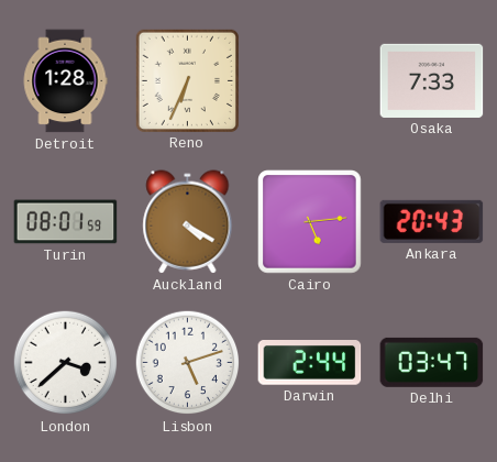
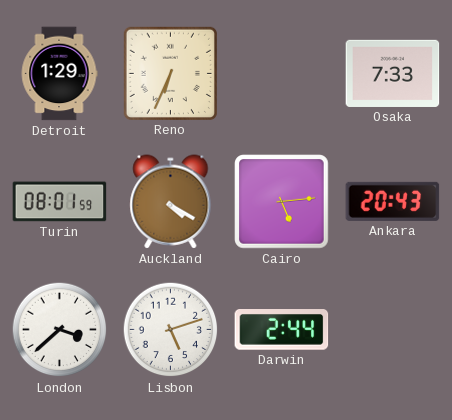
Detroit: 1:28 -> 1:29 (59, 74)
Delhi: 03:47 -> none (432, 362)
